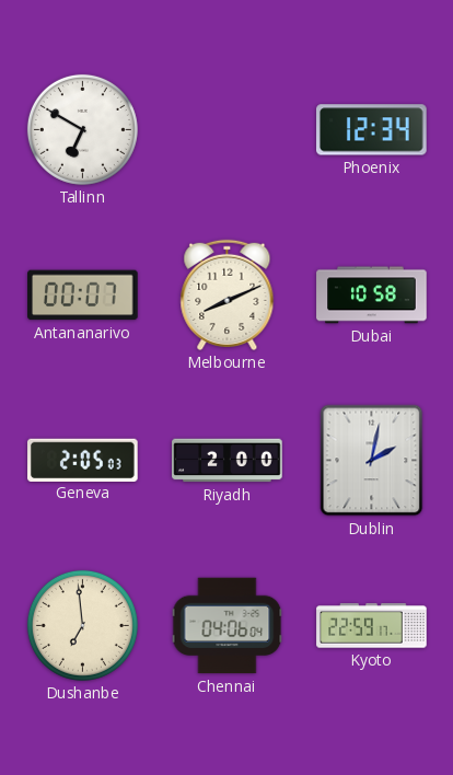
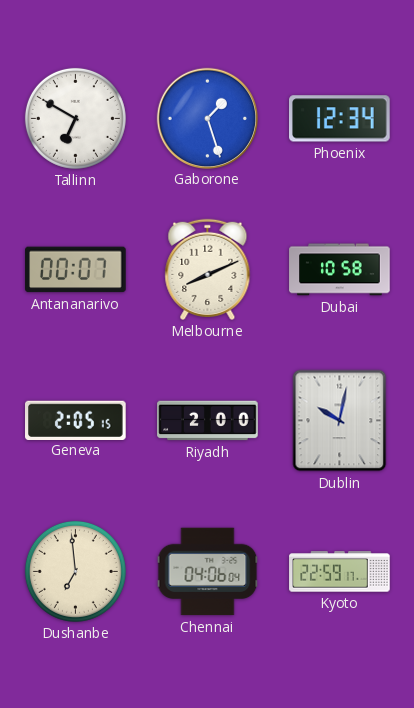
Gaborone: none -> 1:27 (207, 118)
Geneva: 2:05:03 -> 2:05:15 (76, 420)
Dublin: 2:02 -> 10:02 (340, 421)
